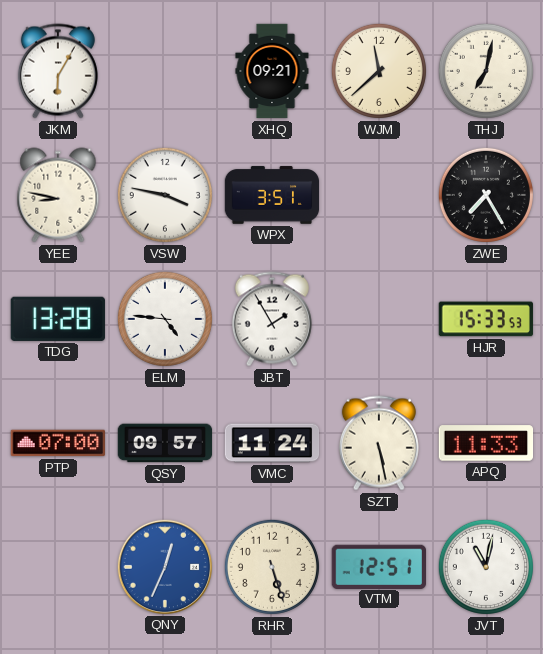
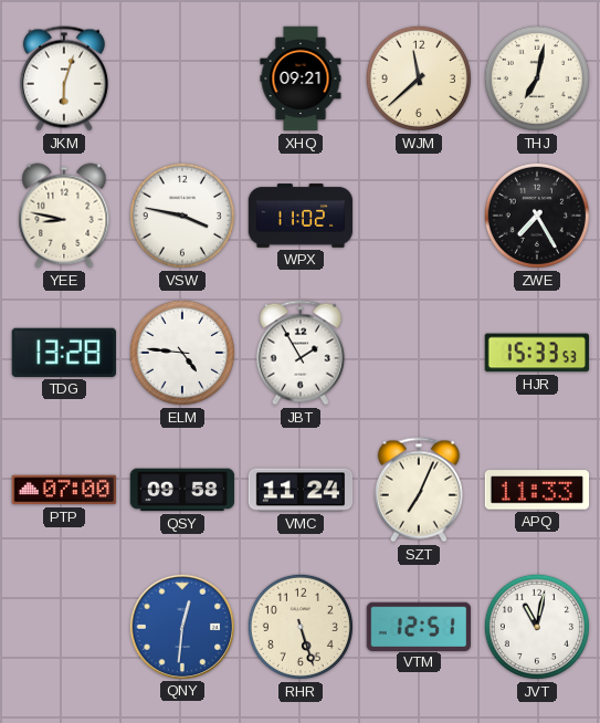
JKM: 6:05 -> 6:03 (64, 78)
WPX: 3:51 -> 11:02 (301, 216)
QSY: 09:57 -> 09:58 (182, 490)
SZT: 5:28 -> 7:04 (419, 490)
QNY: 12:34 -> 12:31 (181, 626)
